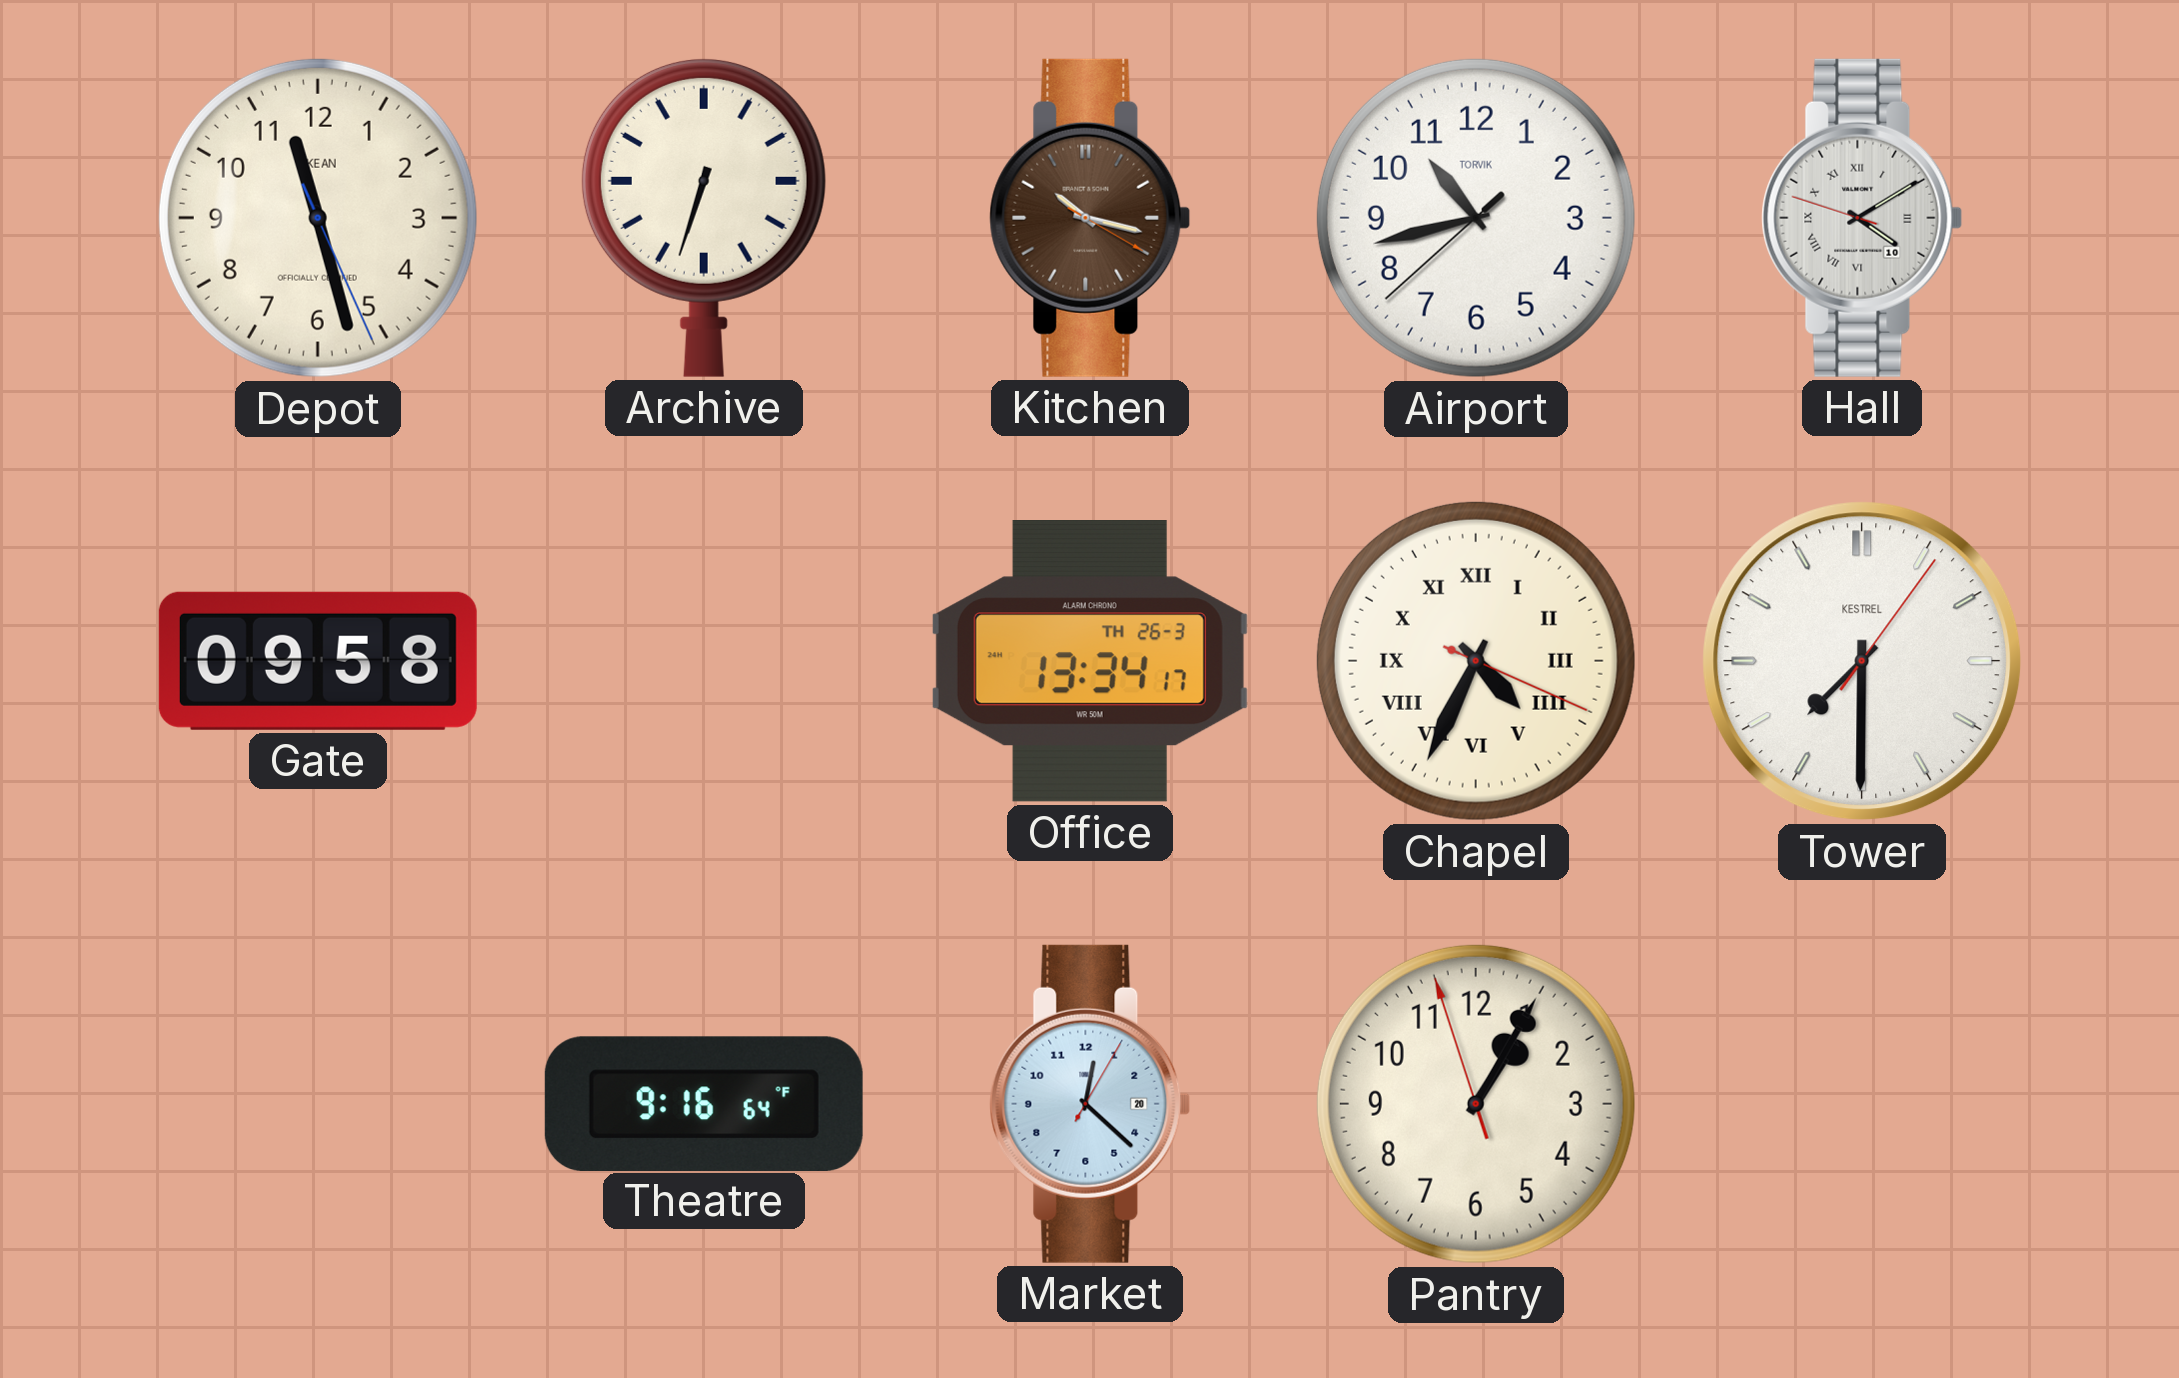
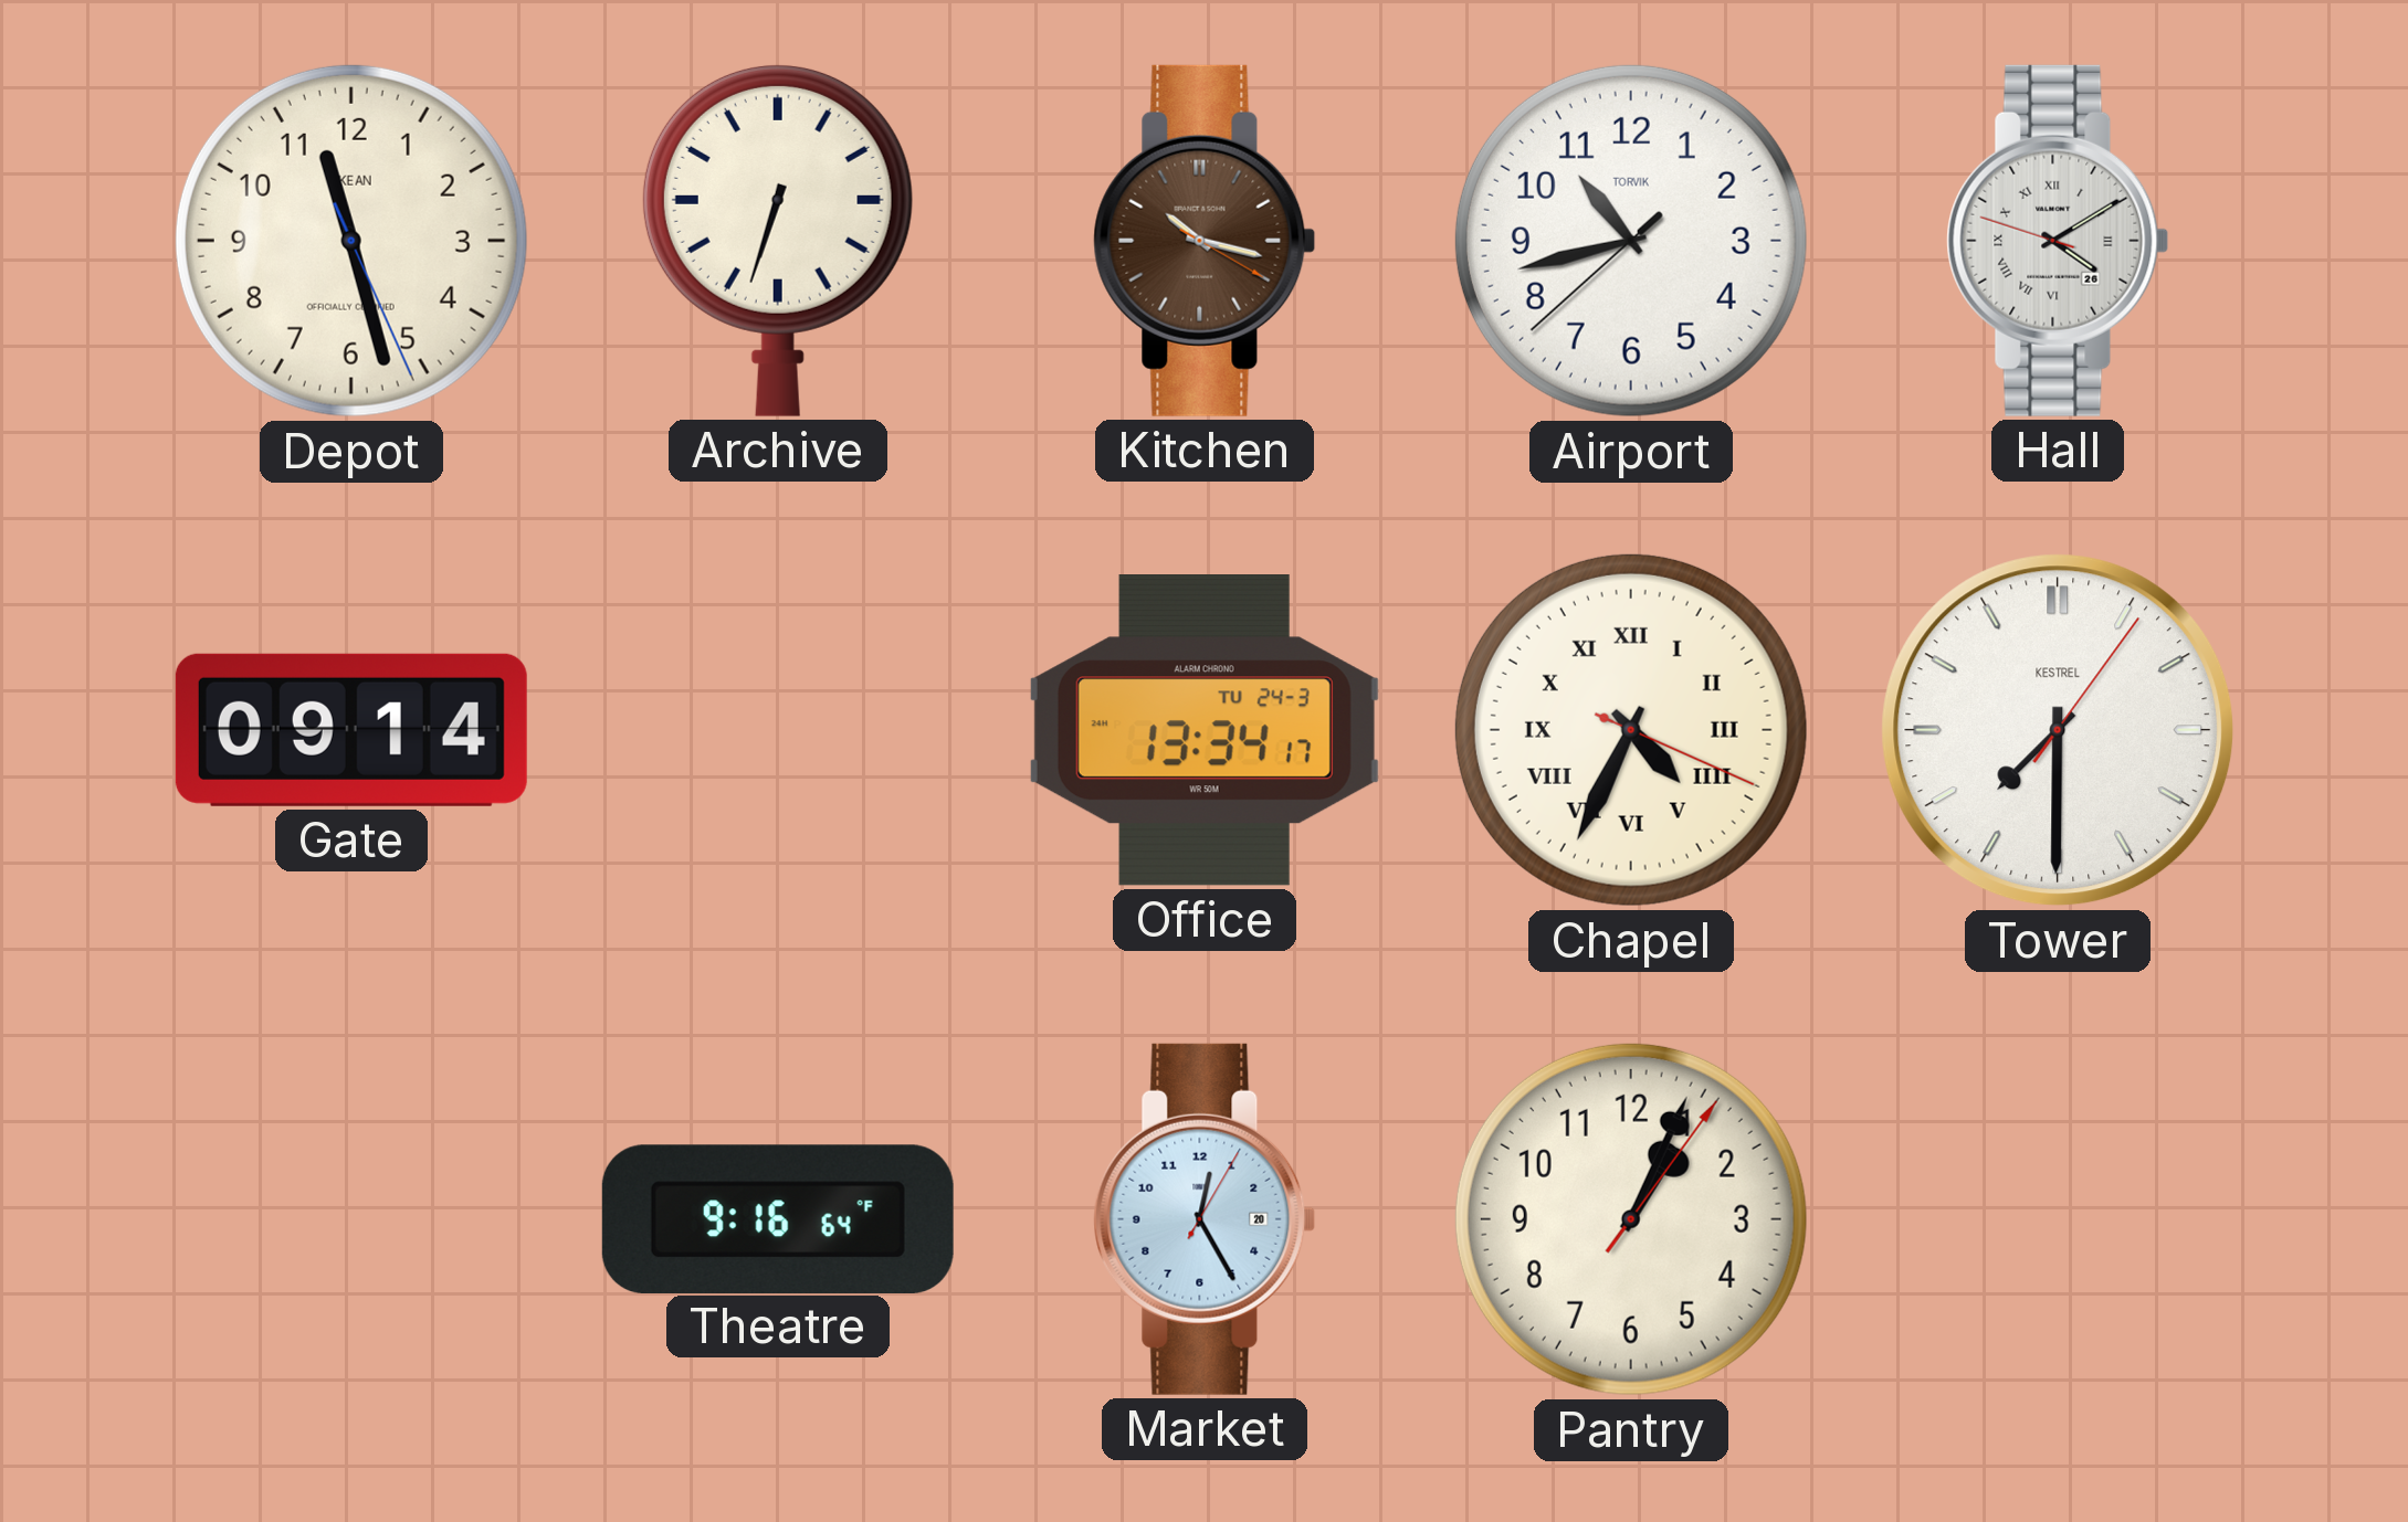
Hall date: 10 -> 26 (2058, 241)
Gate: 09:58 -> 09:14 (351, 730)
Office date: TH 26-3 -> TU 24-3 (1205, 731)
Market: 12:22 -> 12:25 (1205, 1219)
Pantry: 1:04:57 -> 1:04:06 (1631, 1219)
